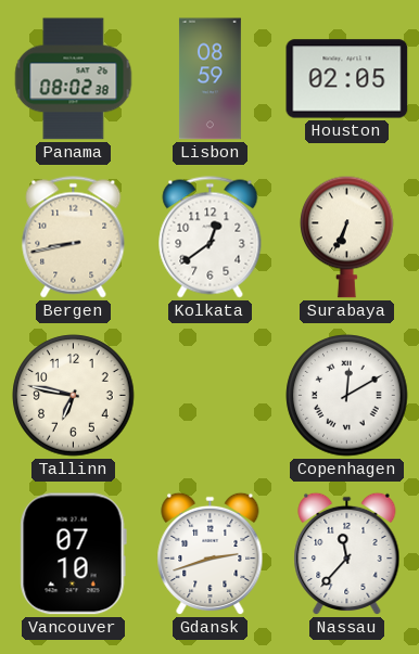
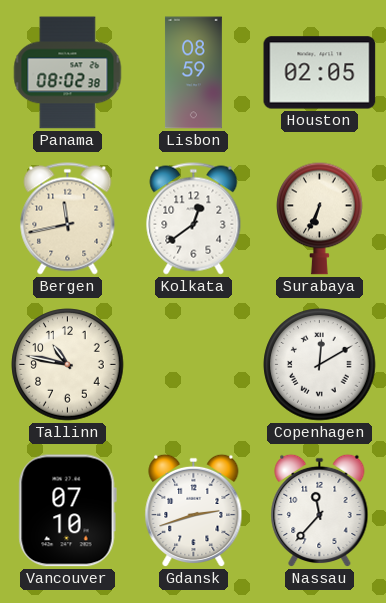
Bergen: 8:43 -> 11:43 (68, 219)
Tallinn: 6:47 -> 10:47 (68, 365)
